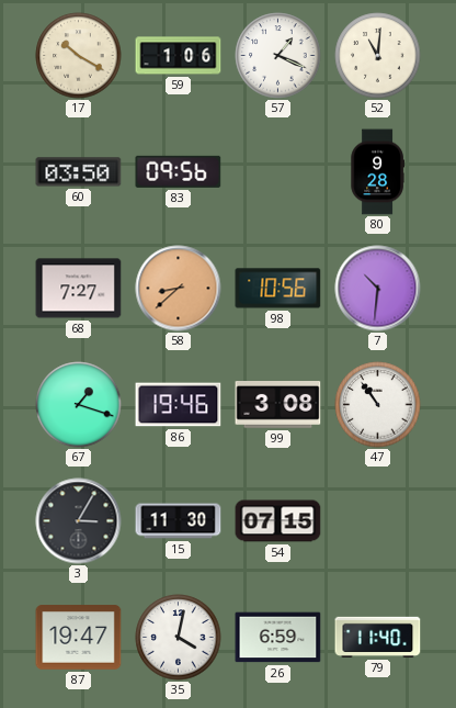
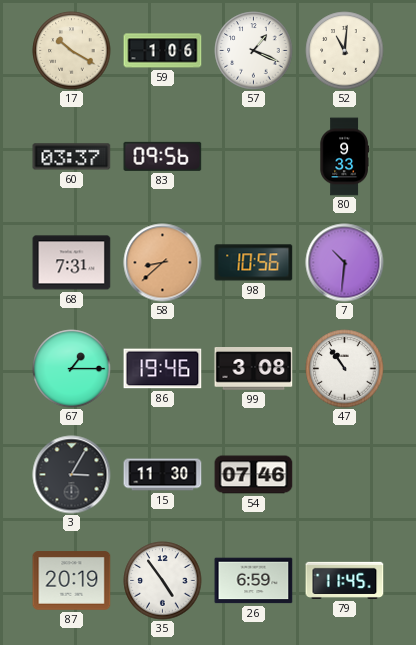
60: 03:50 -> 03:37 (72, 157)
80: 9:28 -> 9:33 (344, 157)
68: 7:27 -> 7:31 (72, 263)
67: 1:18 -> 1:15 (72, 369)
54: 07:15 -> 07:46 (254, 475)
87: 19:47 -> 20:19 (72, 581)
35: 4:02 -> 4:54 (163, 581)
79: 11:40 -> 11:45 (345, 580)
